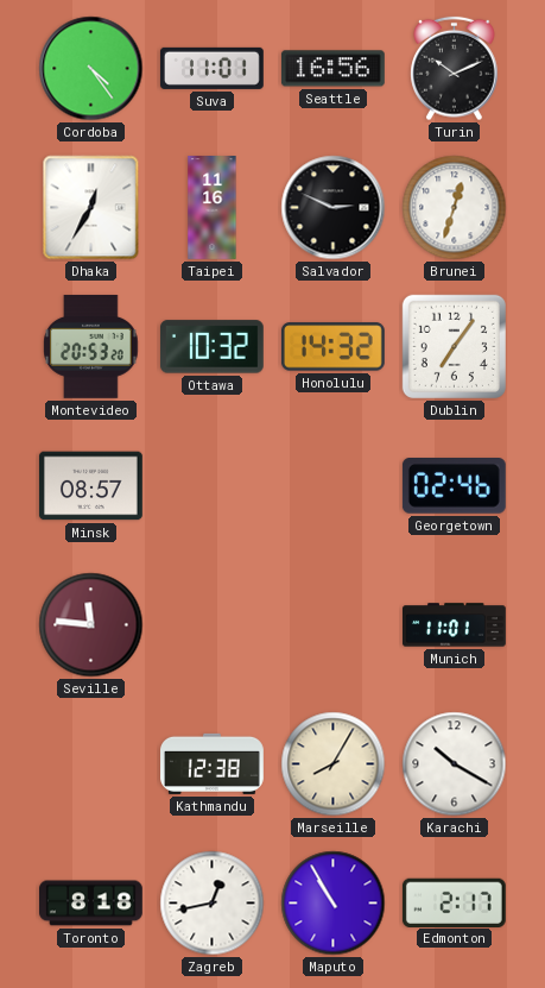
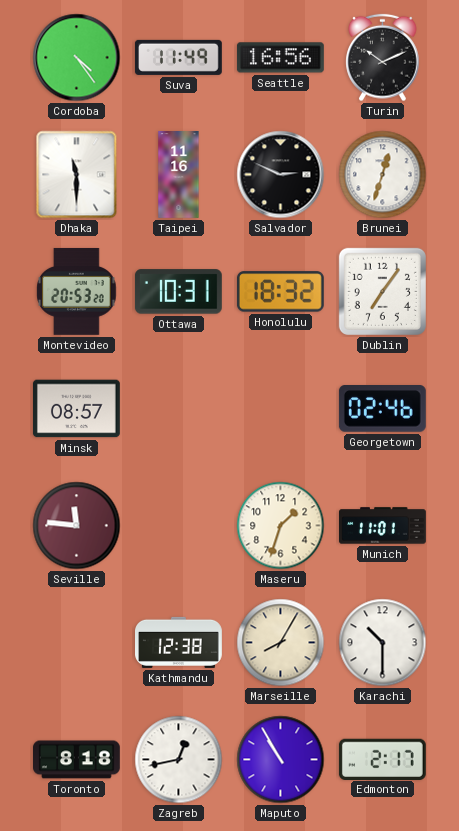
Suva: 11:01 -> 11:49 (178, 57)
Dhaka: 12:35 -> 11:30 (77, 175)
Ottawa: 10:32 -> 10:31 (178, 292)
Honolulu: 14:32 -> 18:32 (280, 292)
Maseru: none -> 1:33 (281, 526)
Karachi: 10:20 -> 10:30 (383, 643)
